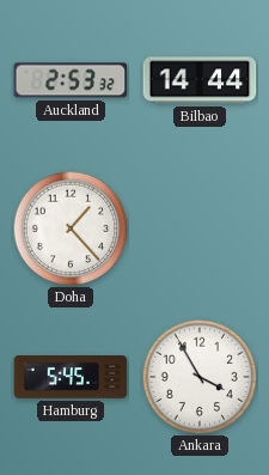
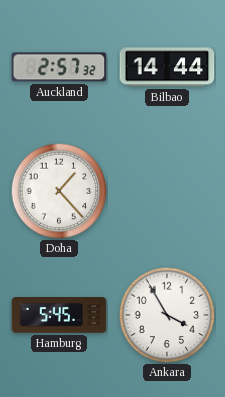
Auckland: 2:53 -> 2:57 (59, 67)
